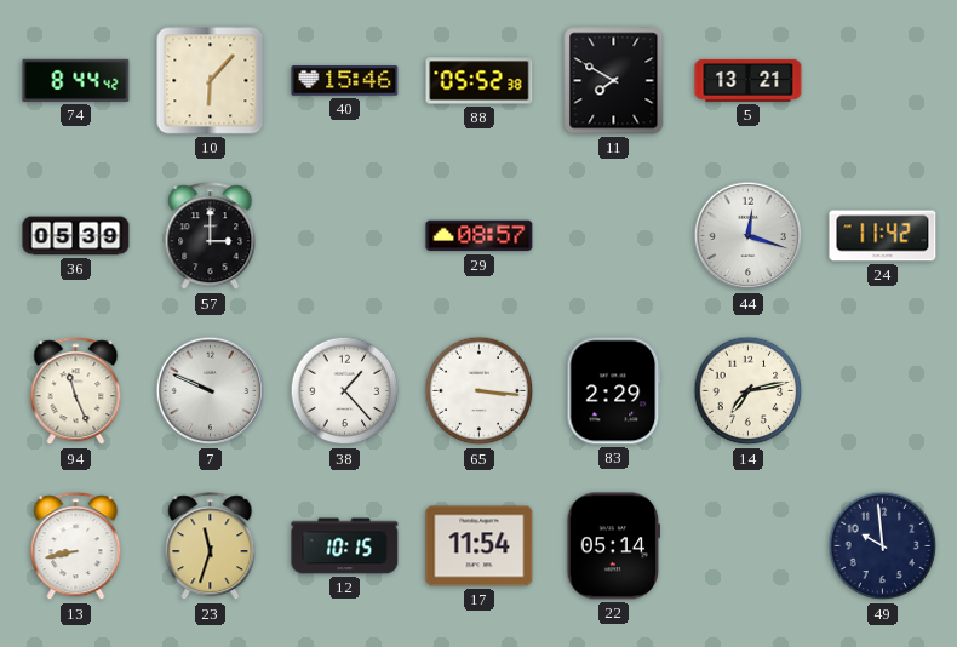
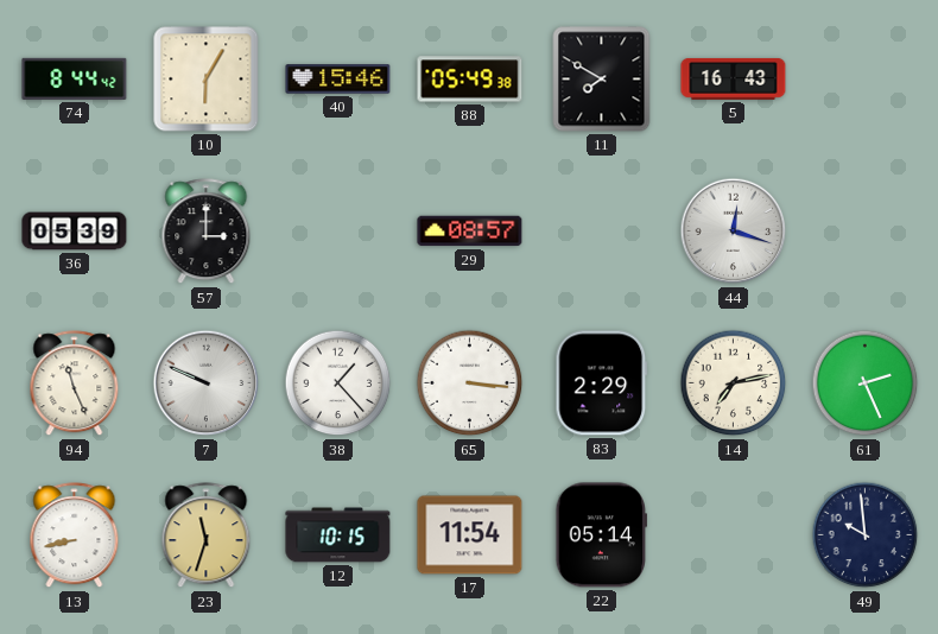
10: 6:07 -> 6:05 (207, 80)
88: 05:52 -> 05:49 (470, 80)
5: 13:21 -> 16:43 (734, 78)
24: 11:42 -> none (883, 236)
61: none -> 2:26 (866, 383)
